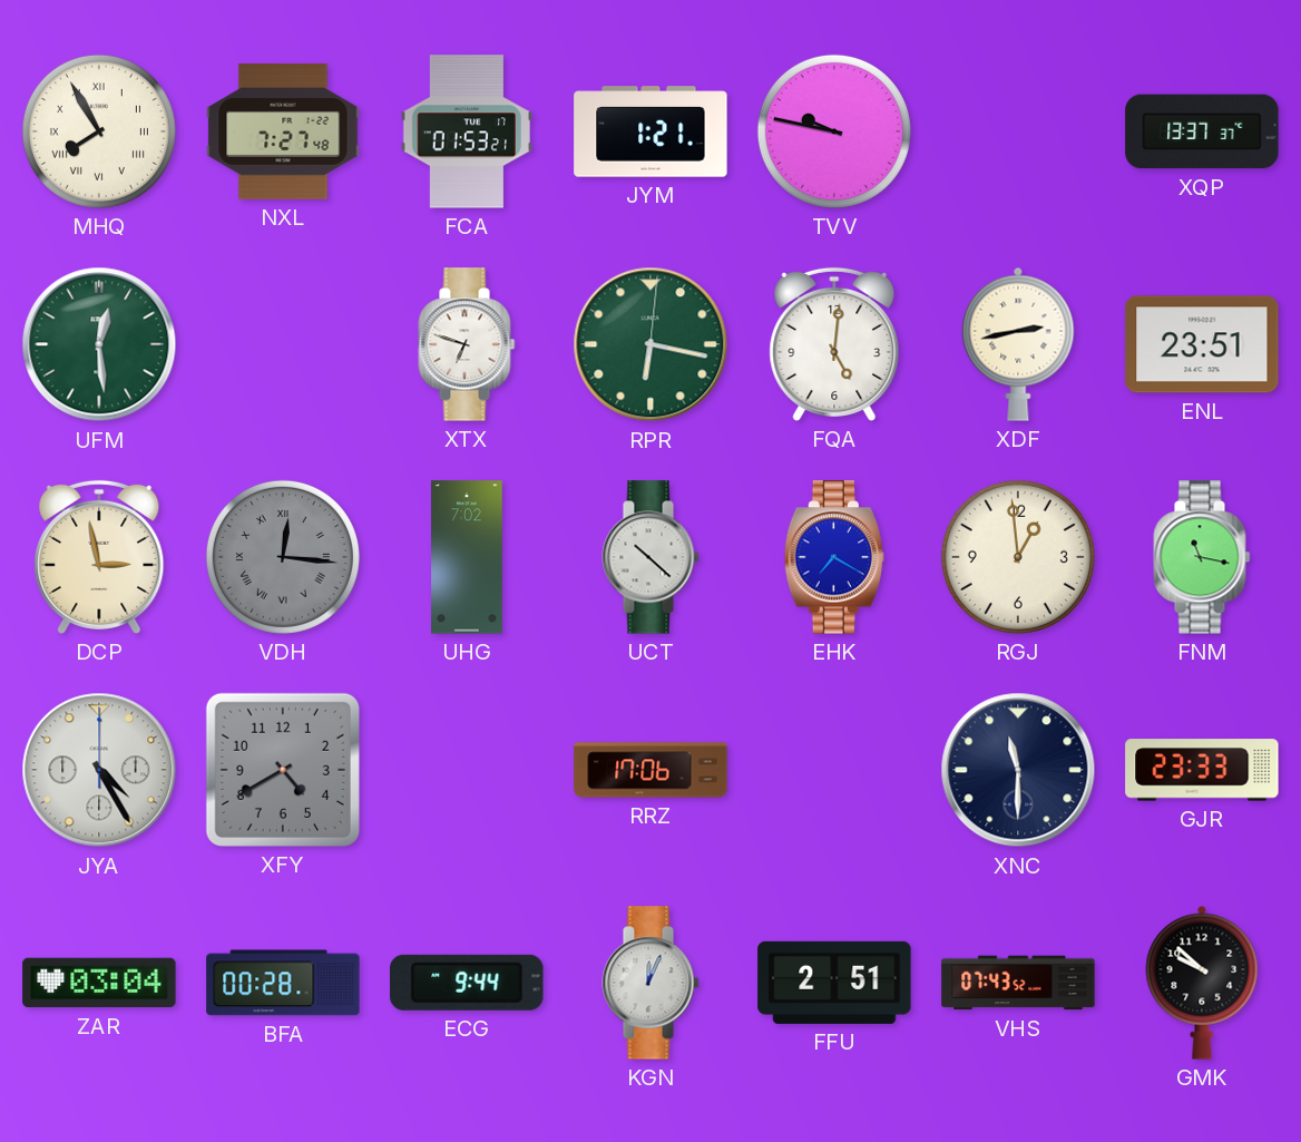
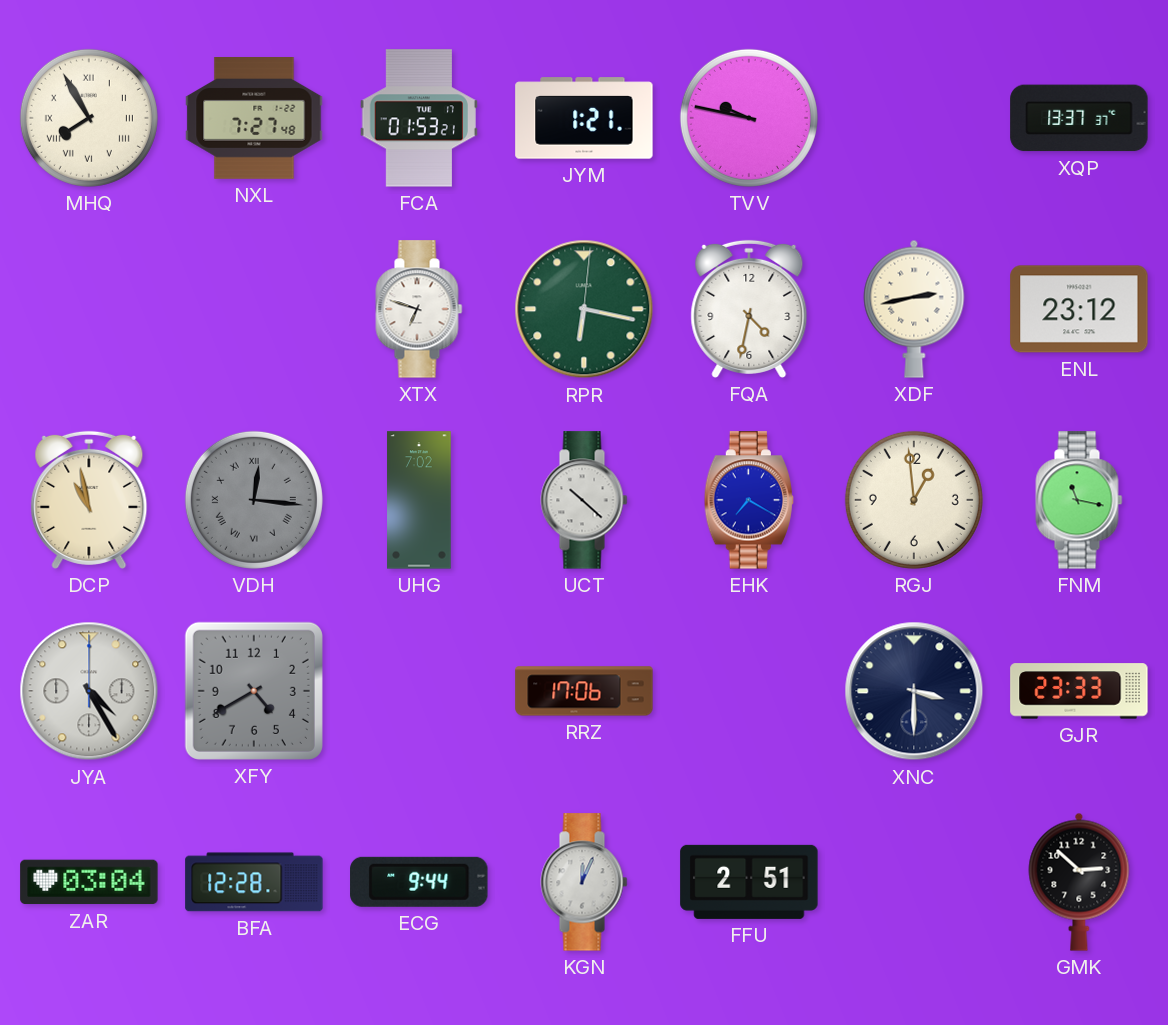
UFM: 12:29 -> none (99, 344)
FQA: 5:01 -> 4:32 (749, 309)
ENL: 23:51 -> 23:12 (1079, 309)
DCP: 2:58 -> 10:58 (89, 500)
XNC: 11:30 -> 3:30 (914, 691)
BFA: 00:28 -> 12:28 (254, 882)
VHS: 07:43 -> none (1018, 983)
GMK: 9:52 -> 2:52 (1079, 882)
